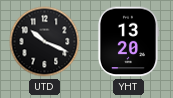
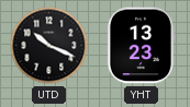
YHT: 13:20 -> 13:23 (141, 46)
